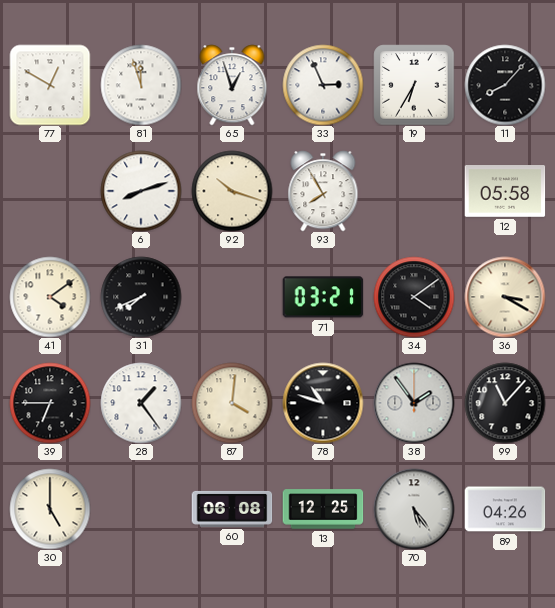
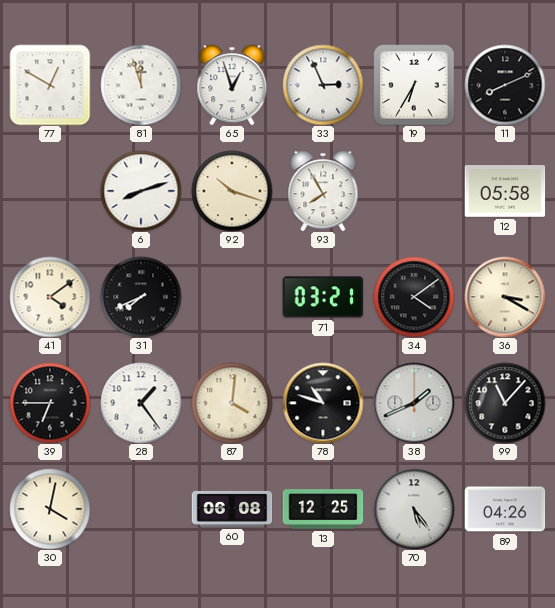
11: 8:07 -> 8:11 (505, 85)
38: 1:54 -> 1:41 (414, 403)
30: 5:00 -> 4:02 (50, 509)
